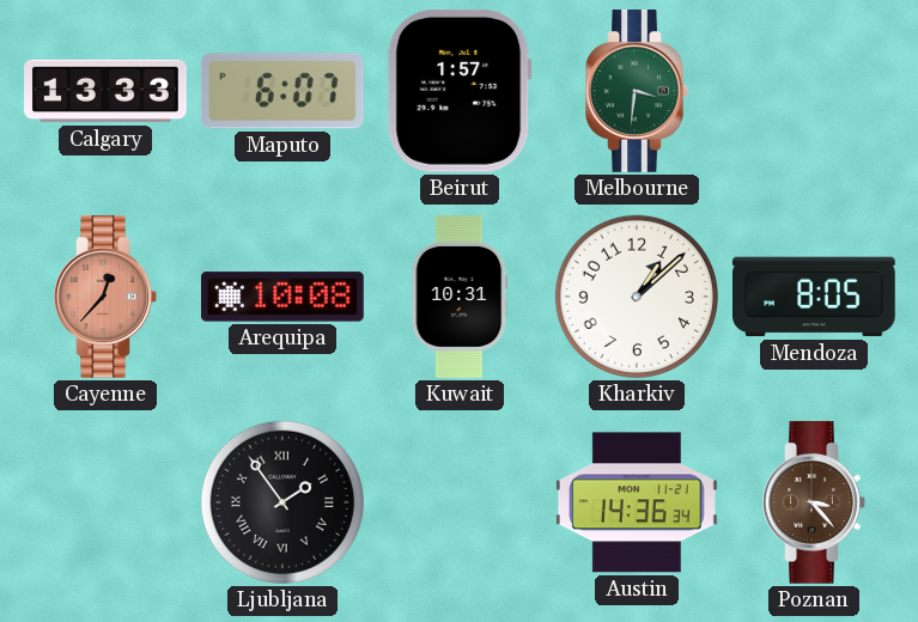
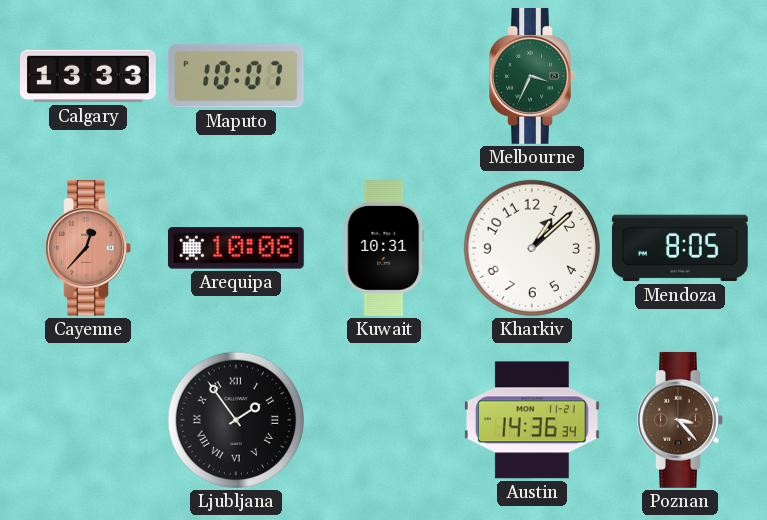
Maputo: 6:07 -> 10:07 (236, 76)
Beirut: 1:57 -> none (460, 91)
Melbourne: 3:31 -> 3:34 (532, 76)
